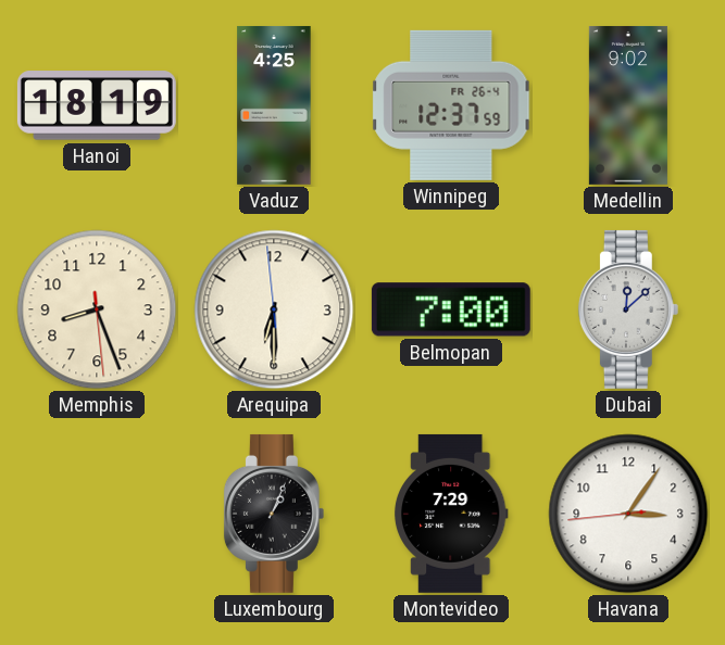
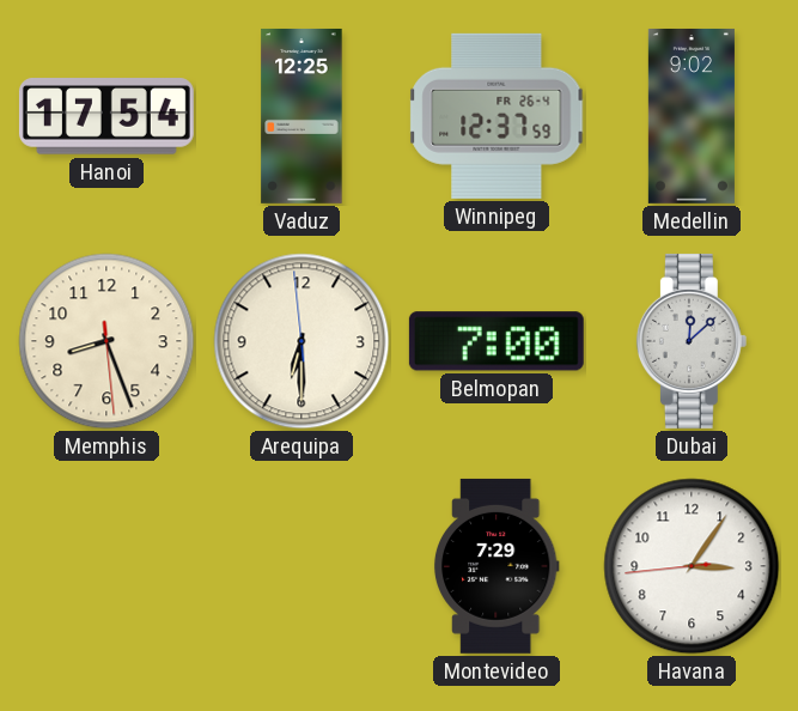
Hanoi: 18:19 -> 17:54 (106, 116)
Vaduz: 4:25 -> 12:25 (301, 116)
Luxembourg: 1:04 -> none (274, 514)
